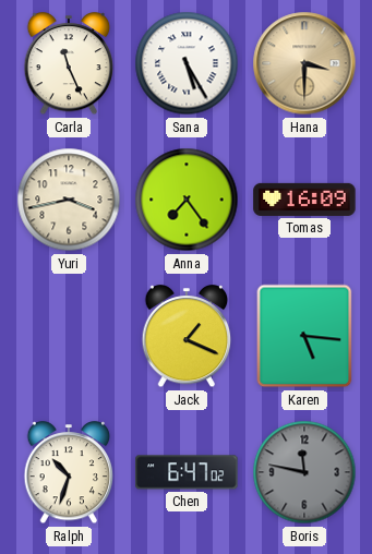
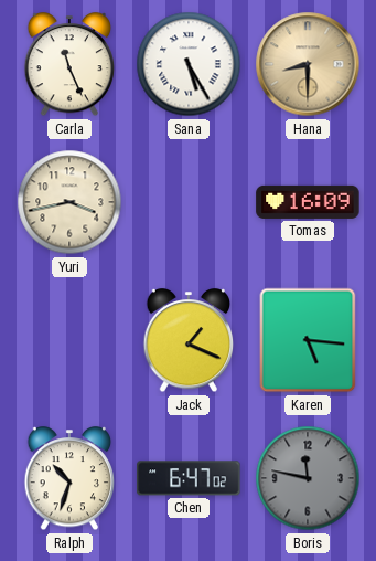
Hana: 3:30 -> 8:30 (308, 64)
Anna: 7:24 -> none (187, 200)
